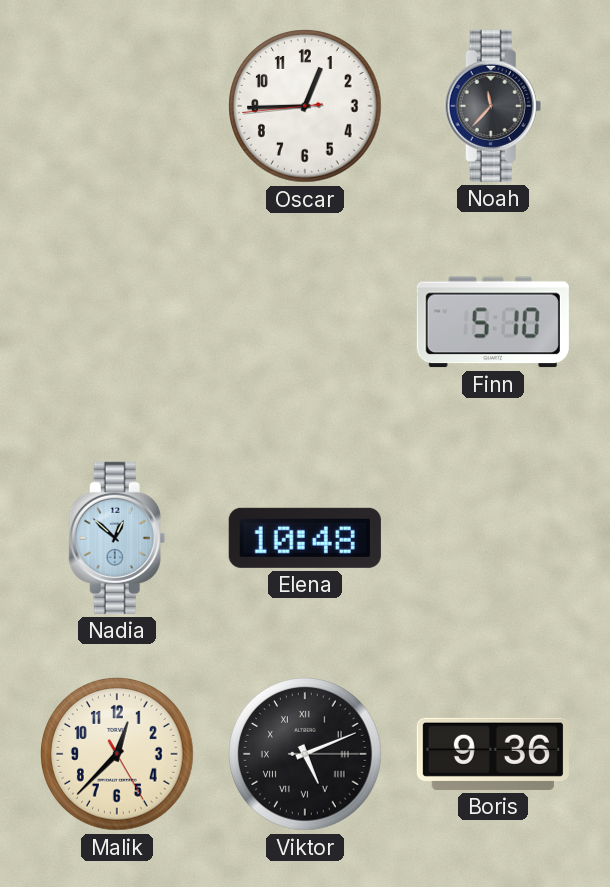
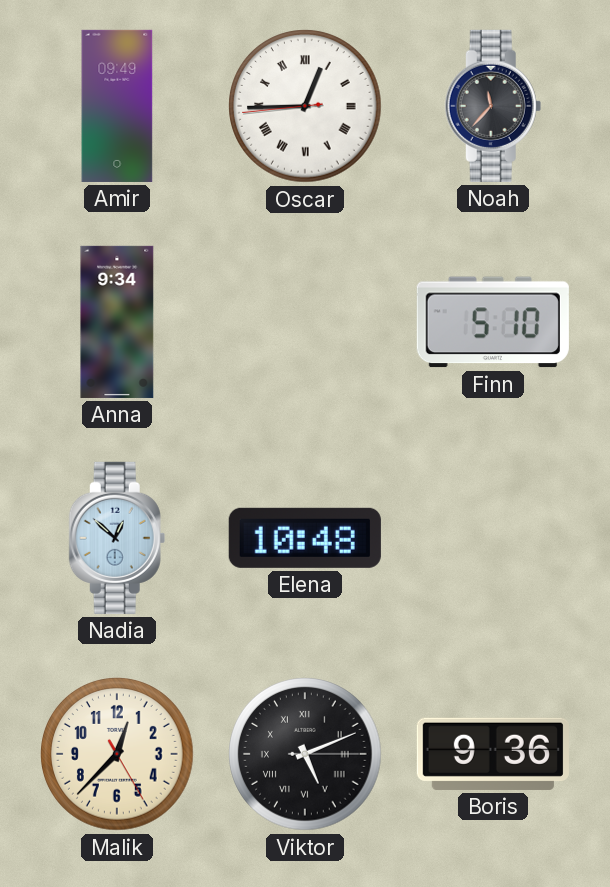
Amir: none -> 09:49 (117, 106)
Oscar numerals: Arabic -> Roman (305, 106)
Anna: none -> 9:34 (117, 322)
